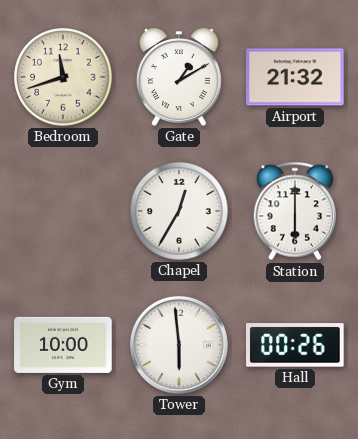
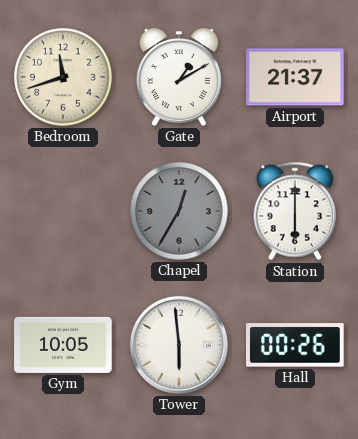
Airport: 21:32 -> 21:37 (295, 77)
Chapel dial: white -> grey (179, 211)
Gym: 10:00 -> 10:05 (63, 345)
